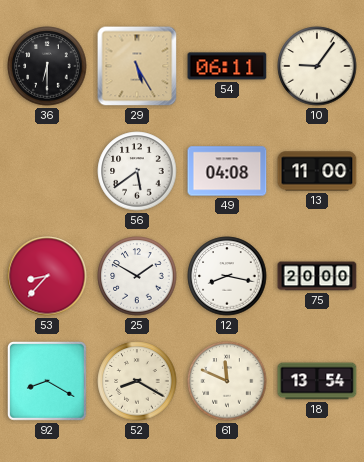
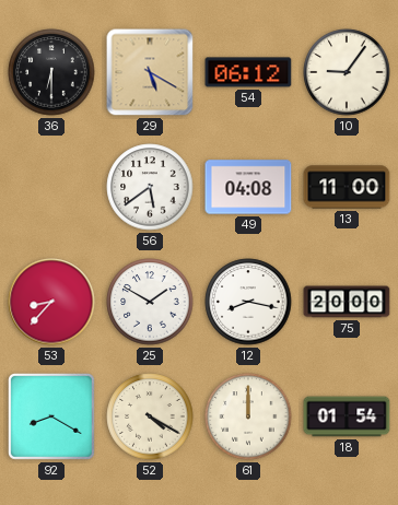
29: 5:25 -> 5:20 (150, 72)
54: 06:11 -> 06:12 (248, 72)
52: 8:20 -> 4:20 (150, 416)
61: 11:49 -> 12:00 (248, 416)
18: 13:54 -> 01:54 (347, 416)
